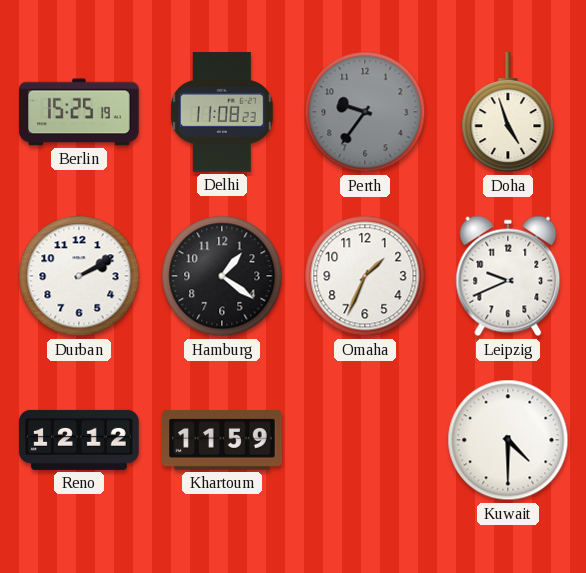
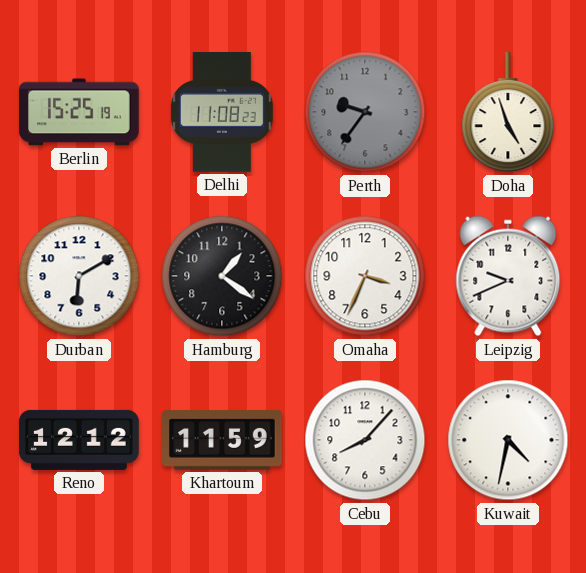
Durban: 2:10 -> 6:10 (79, 276)
Omaha: 1:34 -> 3:34 (365, 276)
Cebu: none -> 8:07 (365, 440)
Kuwait: 4:30 -> 4:32 (508, 440)
